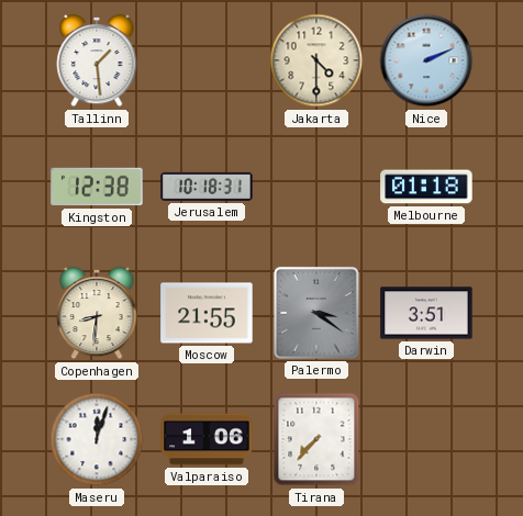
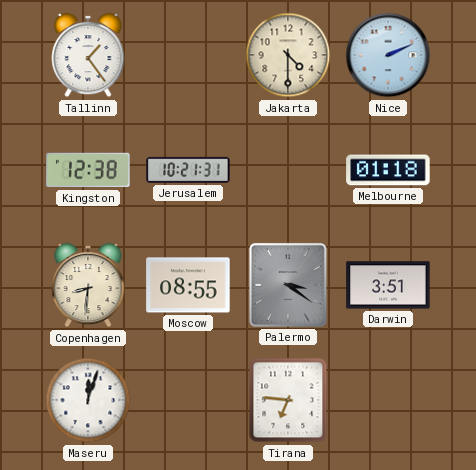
Tallinn: 1:29 -> 1:24 (88, 55)
Jerusalem: 10:18 -> 10:21 (188, 170)
Moscow: 21:55 -> 08:55 (188, 285)
Valparaiso: 1:06 -> none (207, 439)
Tirana: 7:37 -> 6:46 (288, 400)
